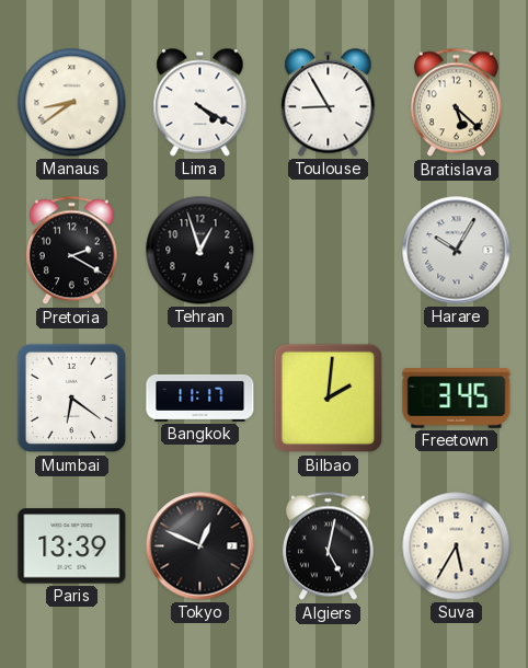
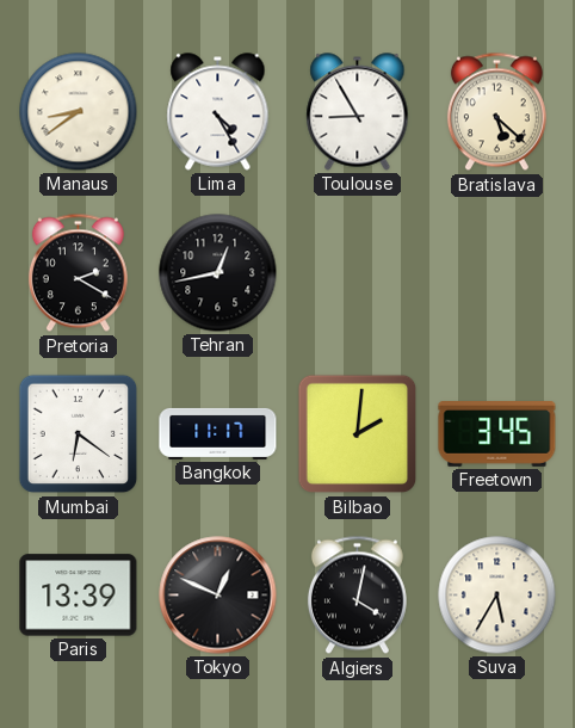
Lima: 4:20 -> 4:25 (218, 112)
Tehran: 12:57 -> 12:43 (218, 273)
Harare: 10:05 -> none (457, 251)
Algiers: 5:02 -> 4:02 (357, 596)
